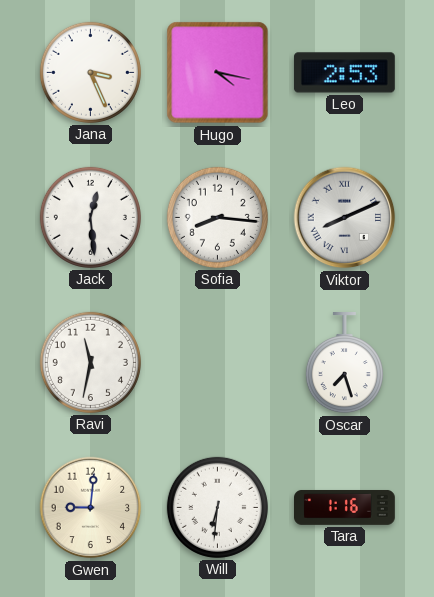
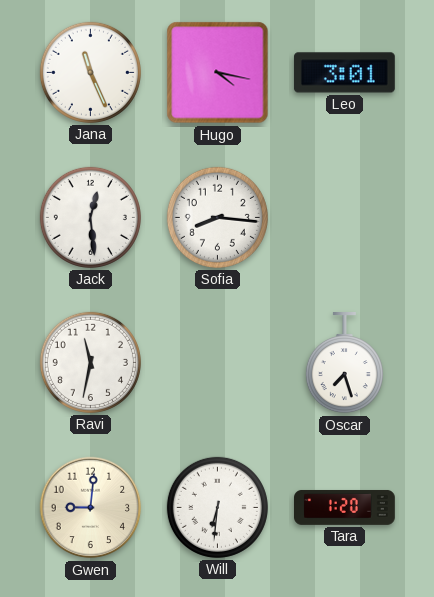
Jana: 3:26 -> 11:26 (90, 72)
Leo: 2:53 -> 3:01 (344, 73)
Viktor: 8:11 -> none (345, 218)
Tara: 1:16 -> 1:20 (345, 507)
